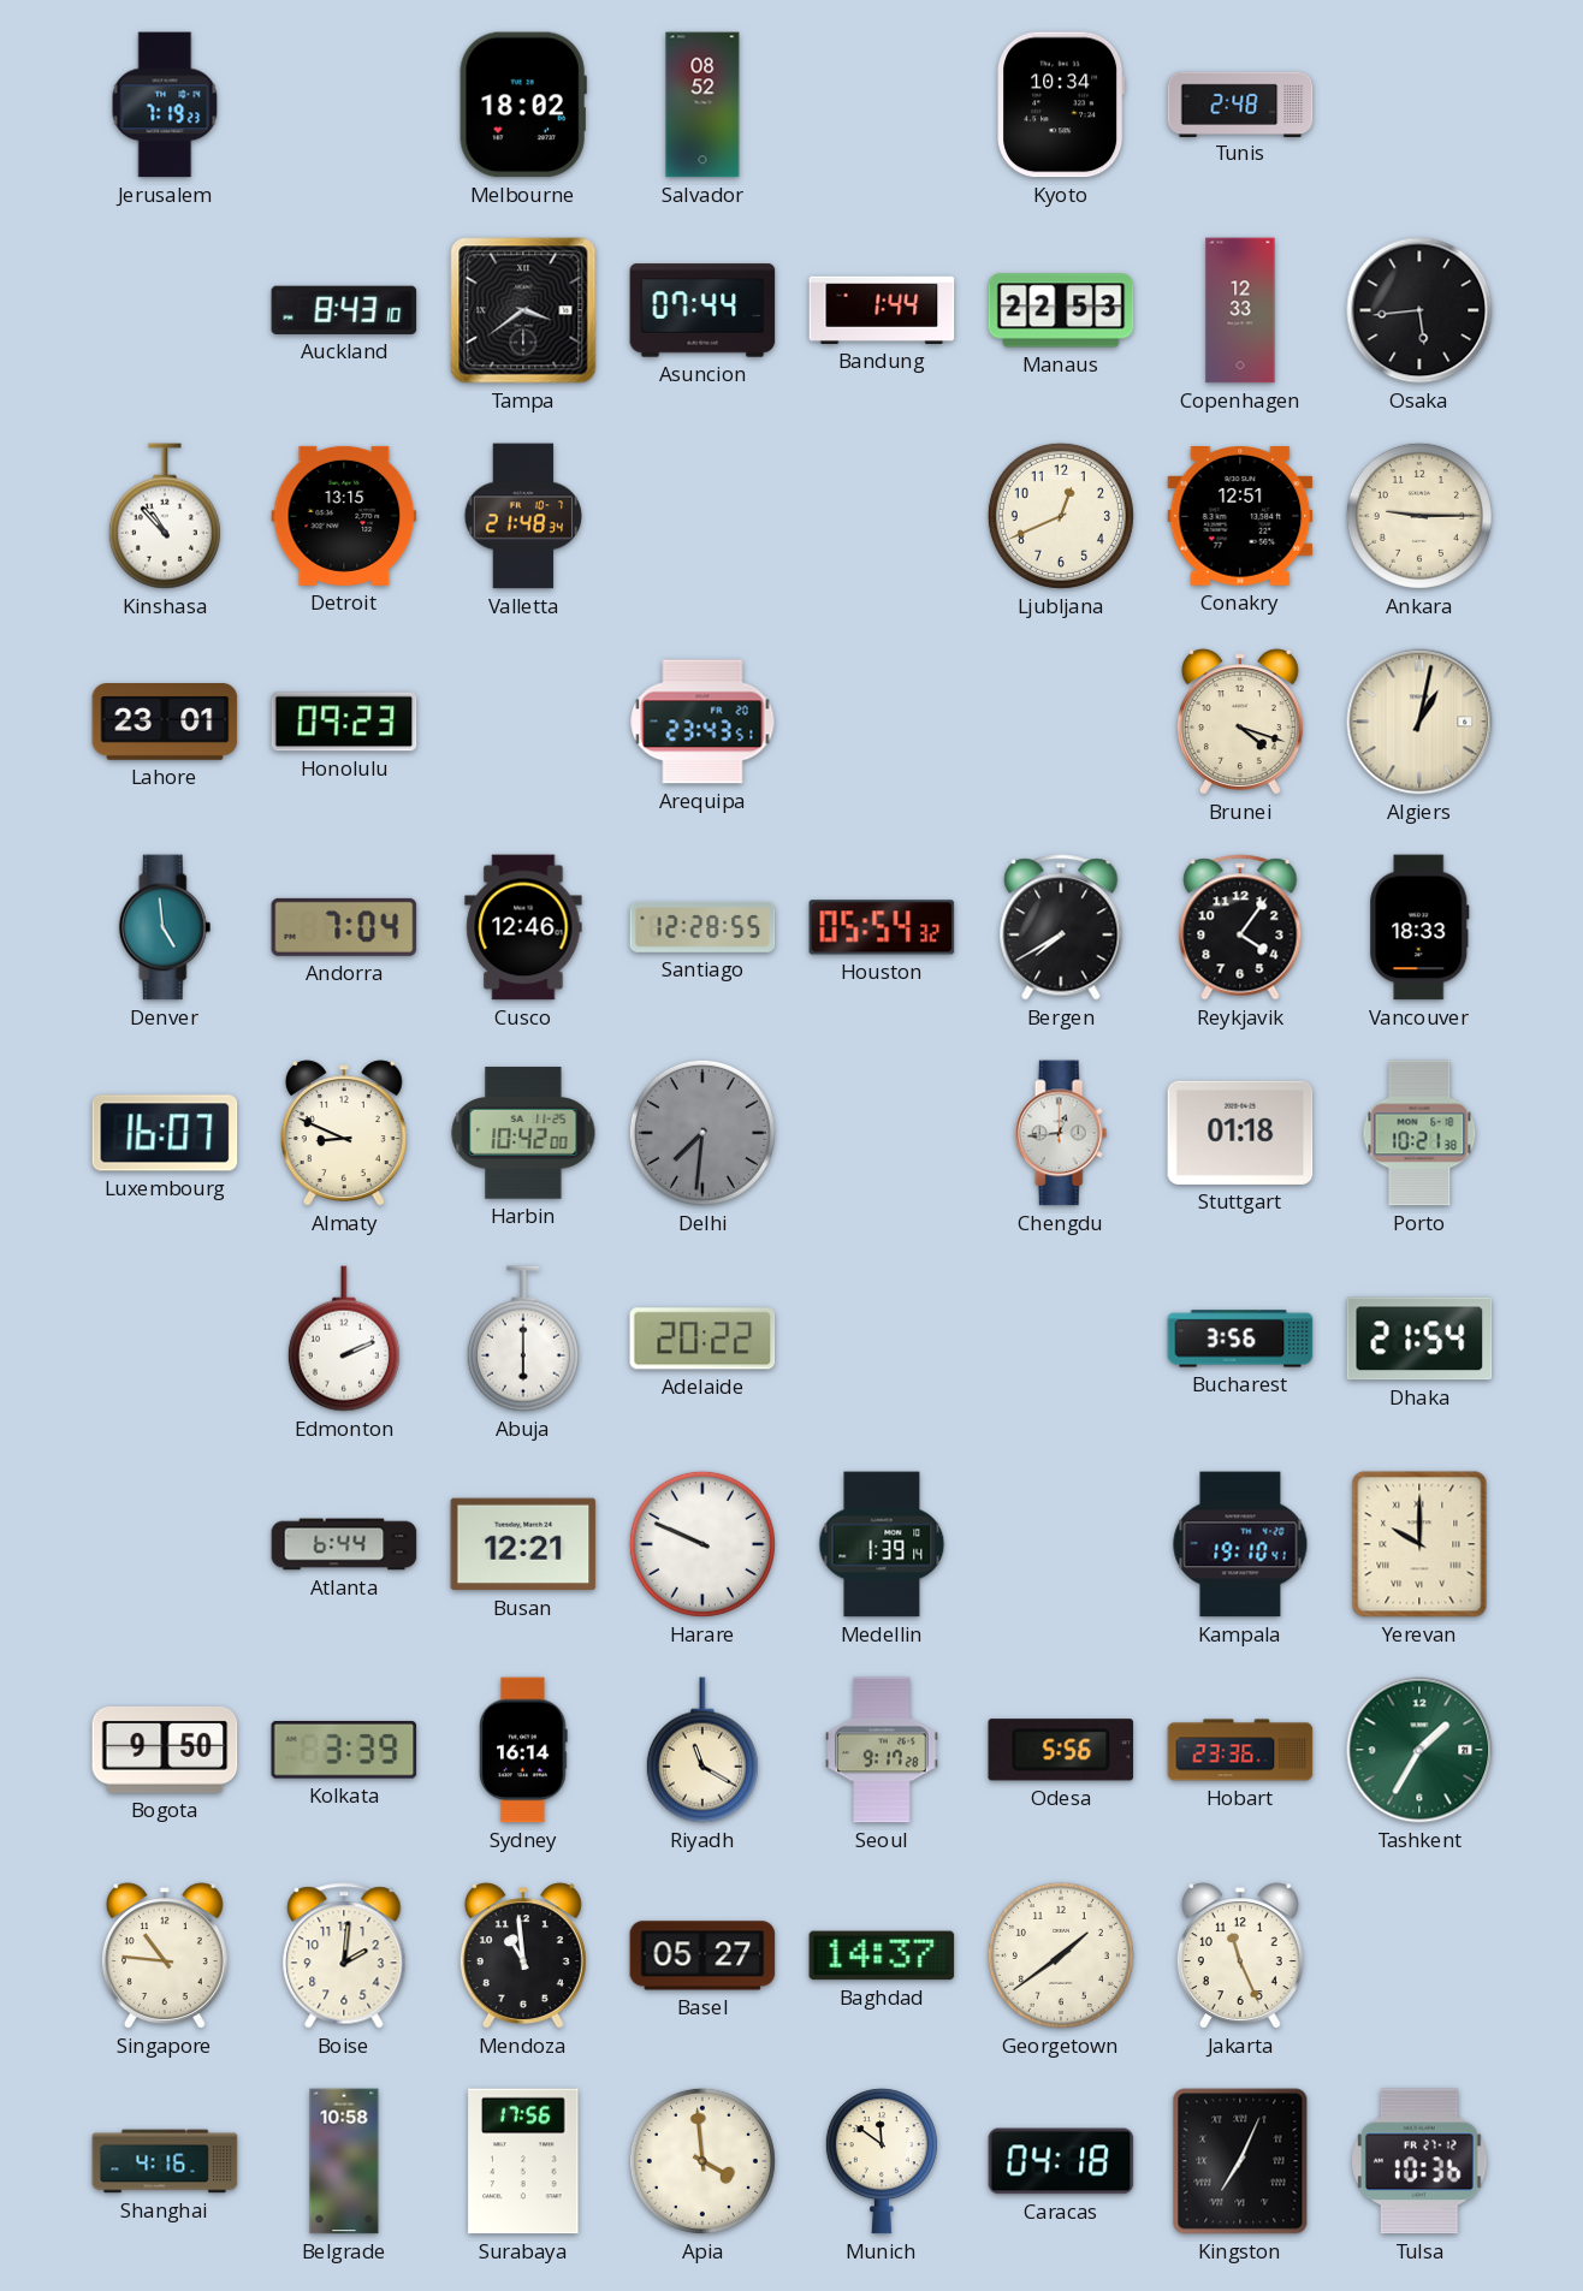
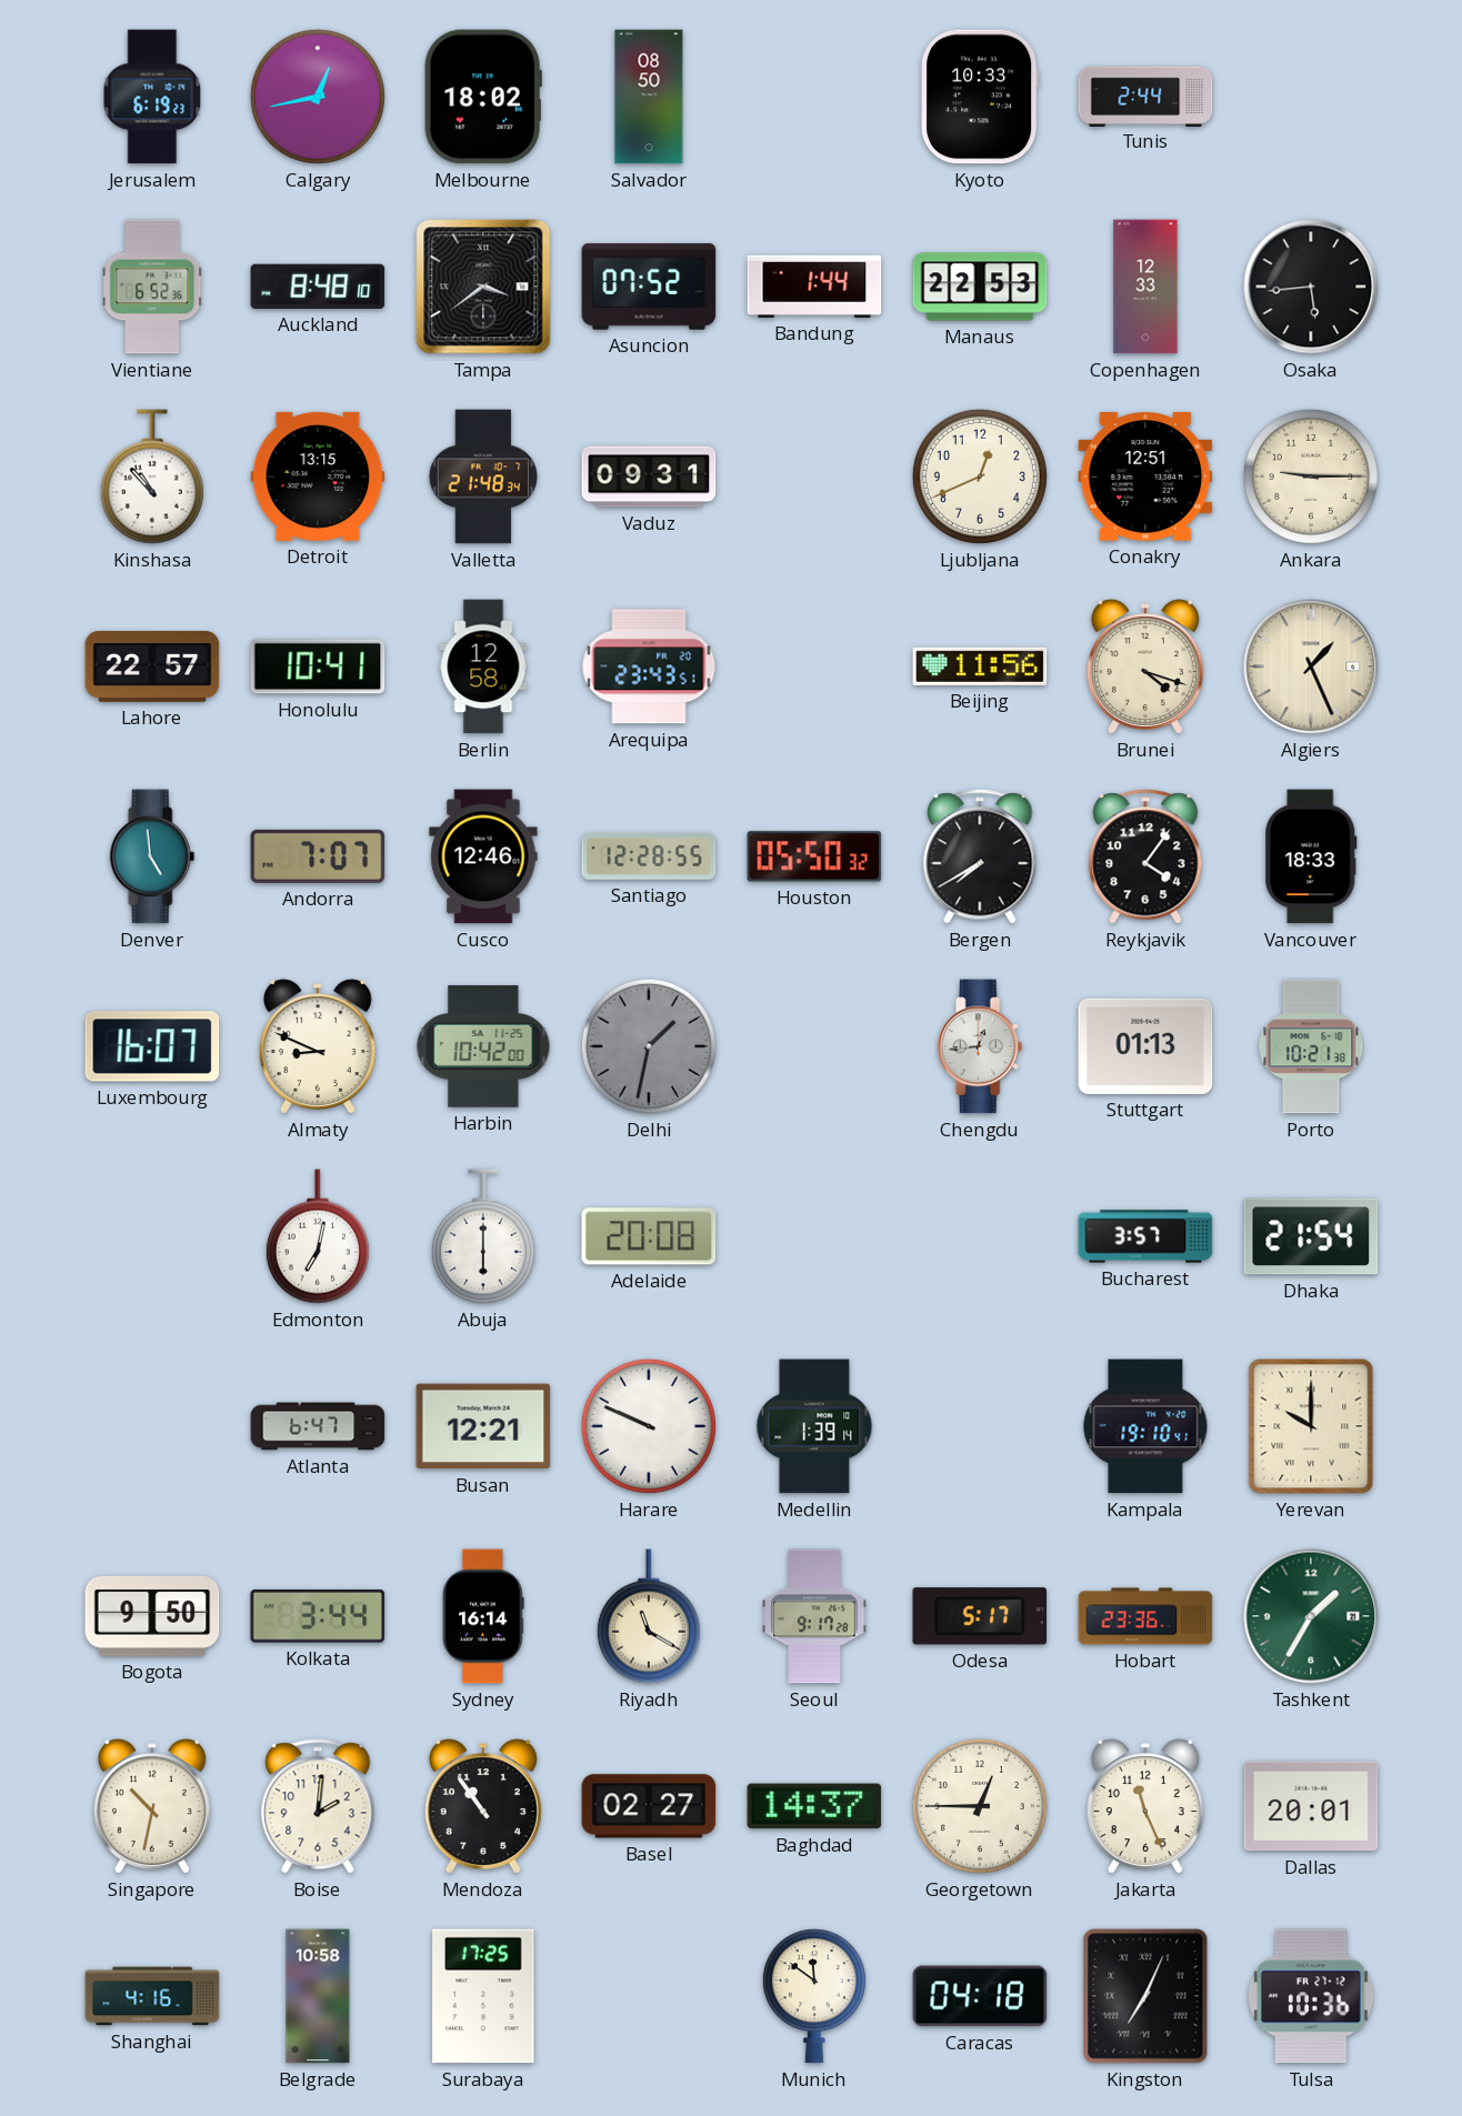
Jerusalem: 7:19 -> 6:19 (152, 97)
Calgary: none -> 12:43 (318, 97)
Salvador: 08:52 -> 08:50 (649, 97)
Kyoto: 10:34 -> 10:33 (980, 97)
Tunis: 2:48 -> 2:44 (1145, 96)
Vientiane: none -> 6:52 (153, 287)
Auckland: 8:43 -> 8:48 (318, 287)
Asuncion: 07:44 -> 07:52 (649, 287)
Vaduz: none -> 09:31 (649, 477)
Lahore: 23:01 -> 22:57 (152, 668)
Honolulu: 09:23 -> 10:41 (318, 666)
Berlin: none -> 12:58 (483, 666)
Beijing: none -> 11:56 (980, 666)
Algiers: 1:02 -> 1:26 (1311, 666)
Andorra: 7:04 -> 7:07 (318, 856)
Houston: 05:54 -> 05:50 (814, 856)
Delhi: 7:31 -> 1:32 (649, 1046)
Stuttgart: 01:18 -> 01:13 (1145, 1046)
Edmonton: 2:11 -> 7:02 (318, 1236)
Adelaide: 20:22 -> 20:08 (649, 1236)
Bucharest: 3:56 -> 3:57 (1145, 1236)
Atlanta: 6:44 -> 6:47 (318, 1426)
Kolkata: 3:39 -> 3:44 (318, 1616)
Odesa: 5:56 -> 5:17 (980, 1616)
Singapore: 10:46 -> 10:32 (152, 1806)
Mendoza: 10:59 -> 10:54 (483, 1806)
Basel: 05:27 -> 02:27 (649, 1806)
Georgetown: 1:39 -> 12:45 (980, 1806)
Dallas: none -> 20:01 (1311, 1806)
Surabaya: 17:56 -> 17:25 (483, 1996)
Apia: 3:59 -> none (702, 2161)
